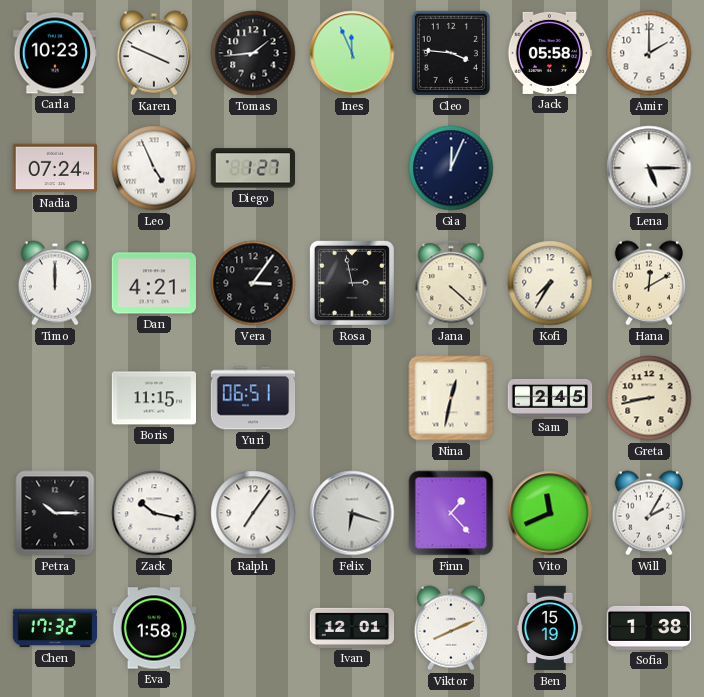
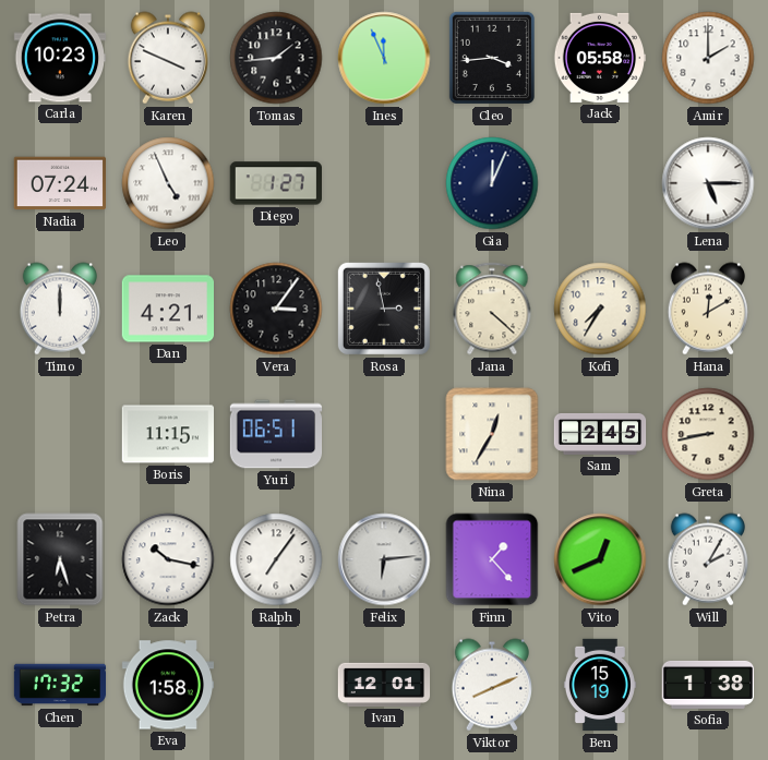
Cleo: 3:46 -> 3:44 (492, 58)
Nina: 12:32 -> 12:35 (492, 434)
Petra: 10:15 -> 6:27 (60, 559)
Felix: 6:18 -> 6:14 (384, 559)
Vito: 11:41 -> 12:41 (600, 559)
